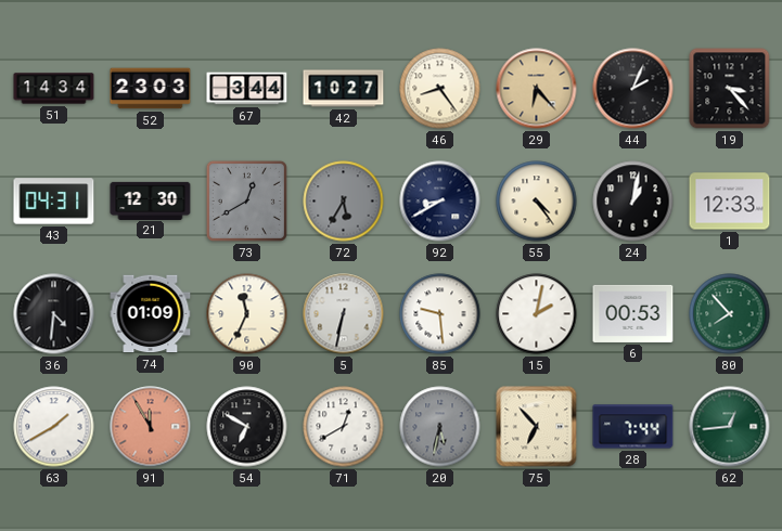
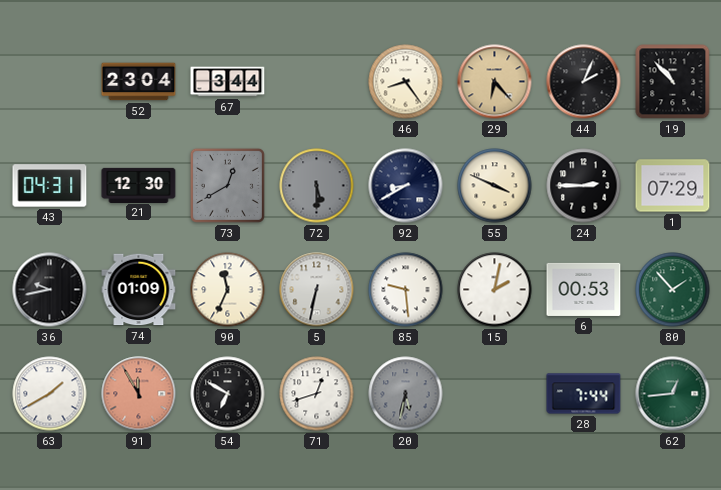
51: 14:34 -> none (54, 89)
52: 23:03 -> 23:04 (139, 82)
42: 10:27 -> none (344, 89)
19: 3:23 -> 10:53 (673, 82)
72: 5:35 -> 5:30 (317, 186)
55: 4:24 -> 3:49 (495, 186)
24: 1:02 -> 2:45 (584, 186)
1: 12:33 -> 07:29 (673, 186)
36: 4:31 -> 9:43 (50, 290)
80: 7:53 -> 1:53 (673, 290)
71: 12:40 -> 12:42 (317, 394)
75: 6:53 -> none (537, 427)
